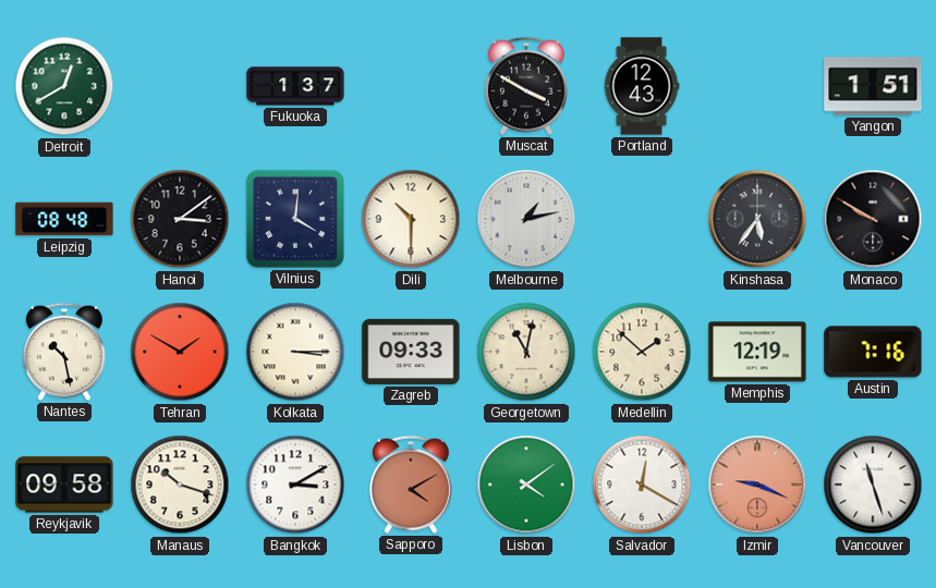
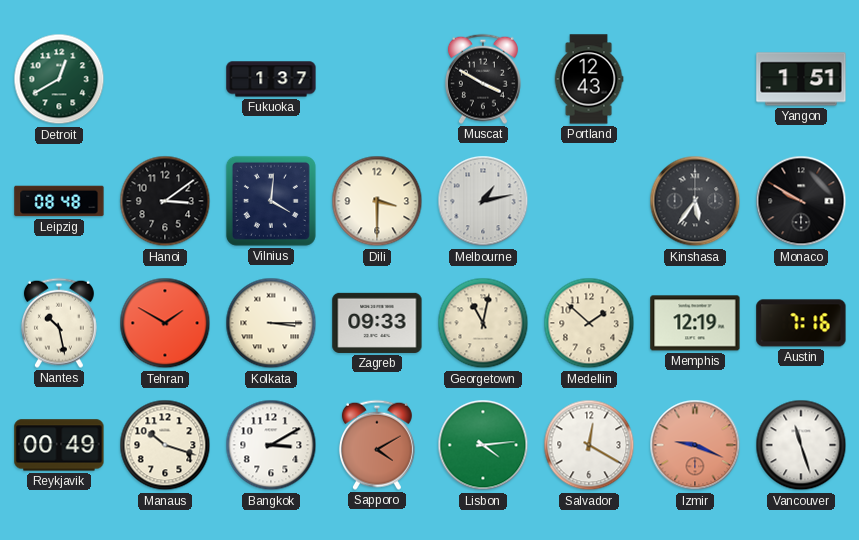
Dili: 10:30 -> 3:30 (377, 201)
Reykjavik: 09:58 -> 00:49 (59, 445)
Lisbon: 4:09 -> 4:14 (483, 445)
